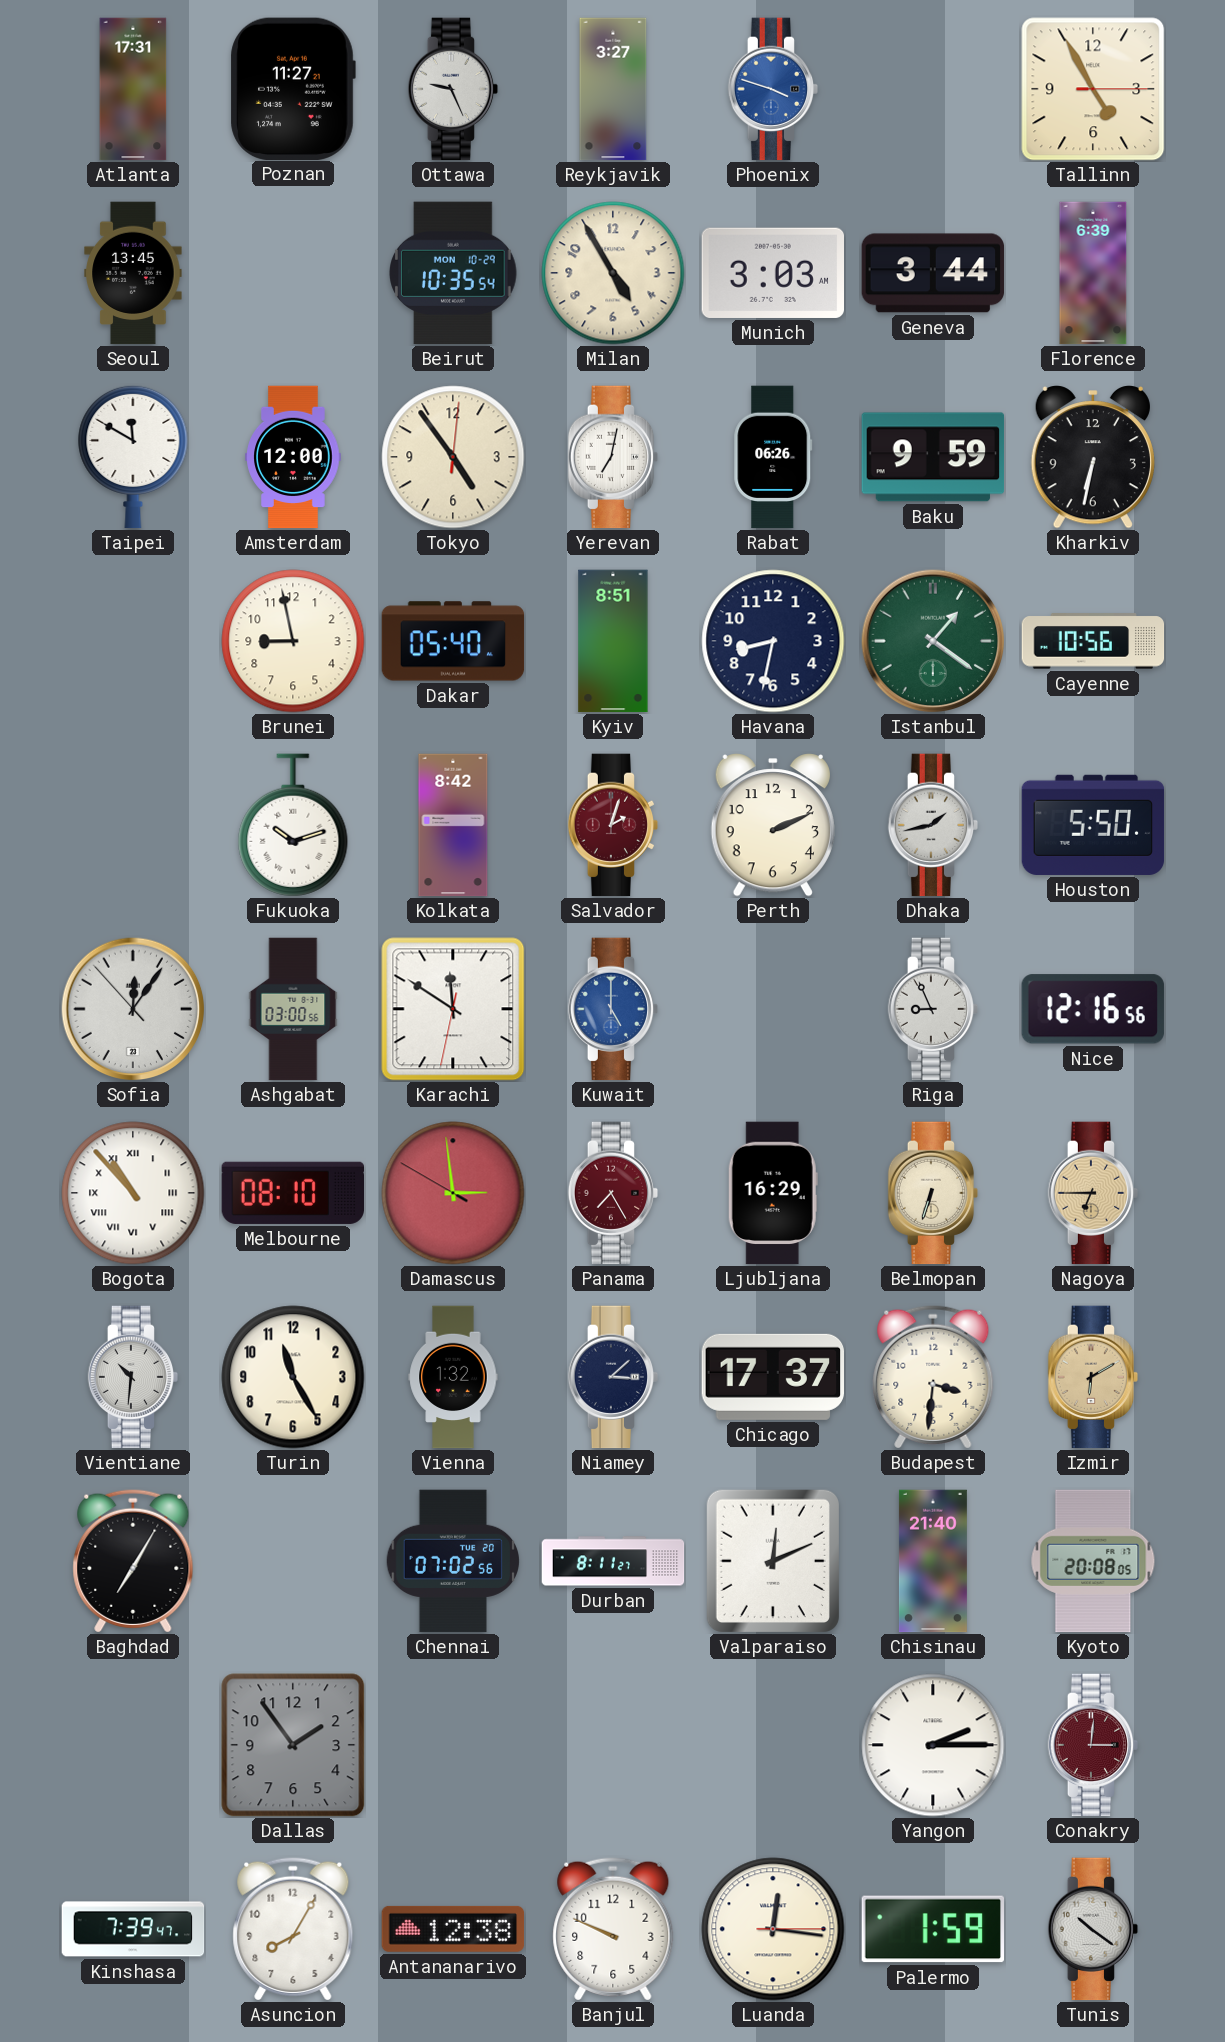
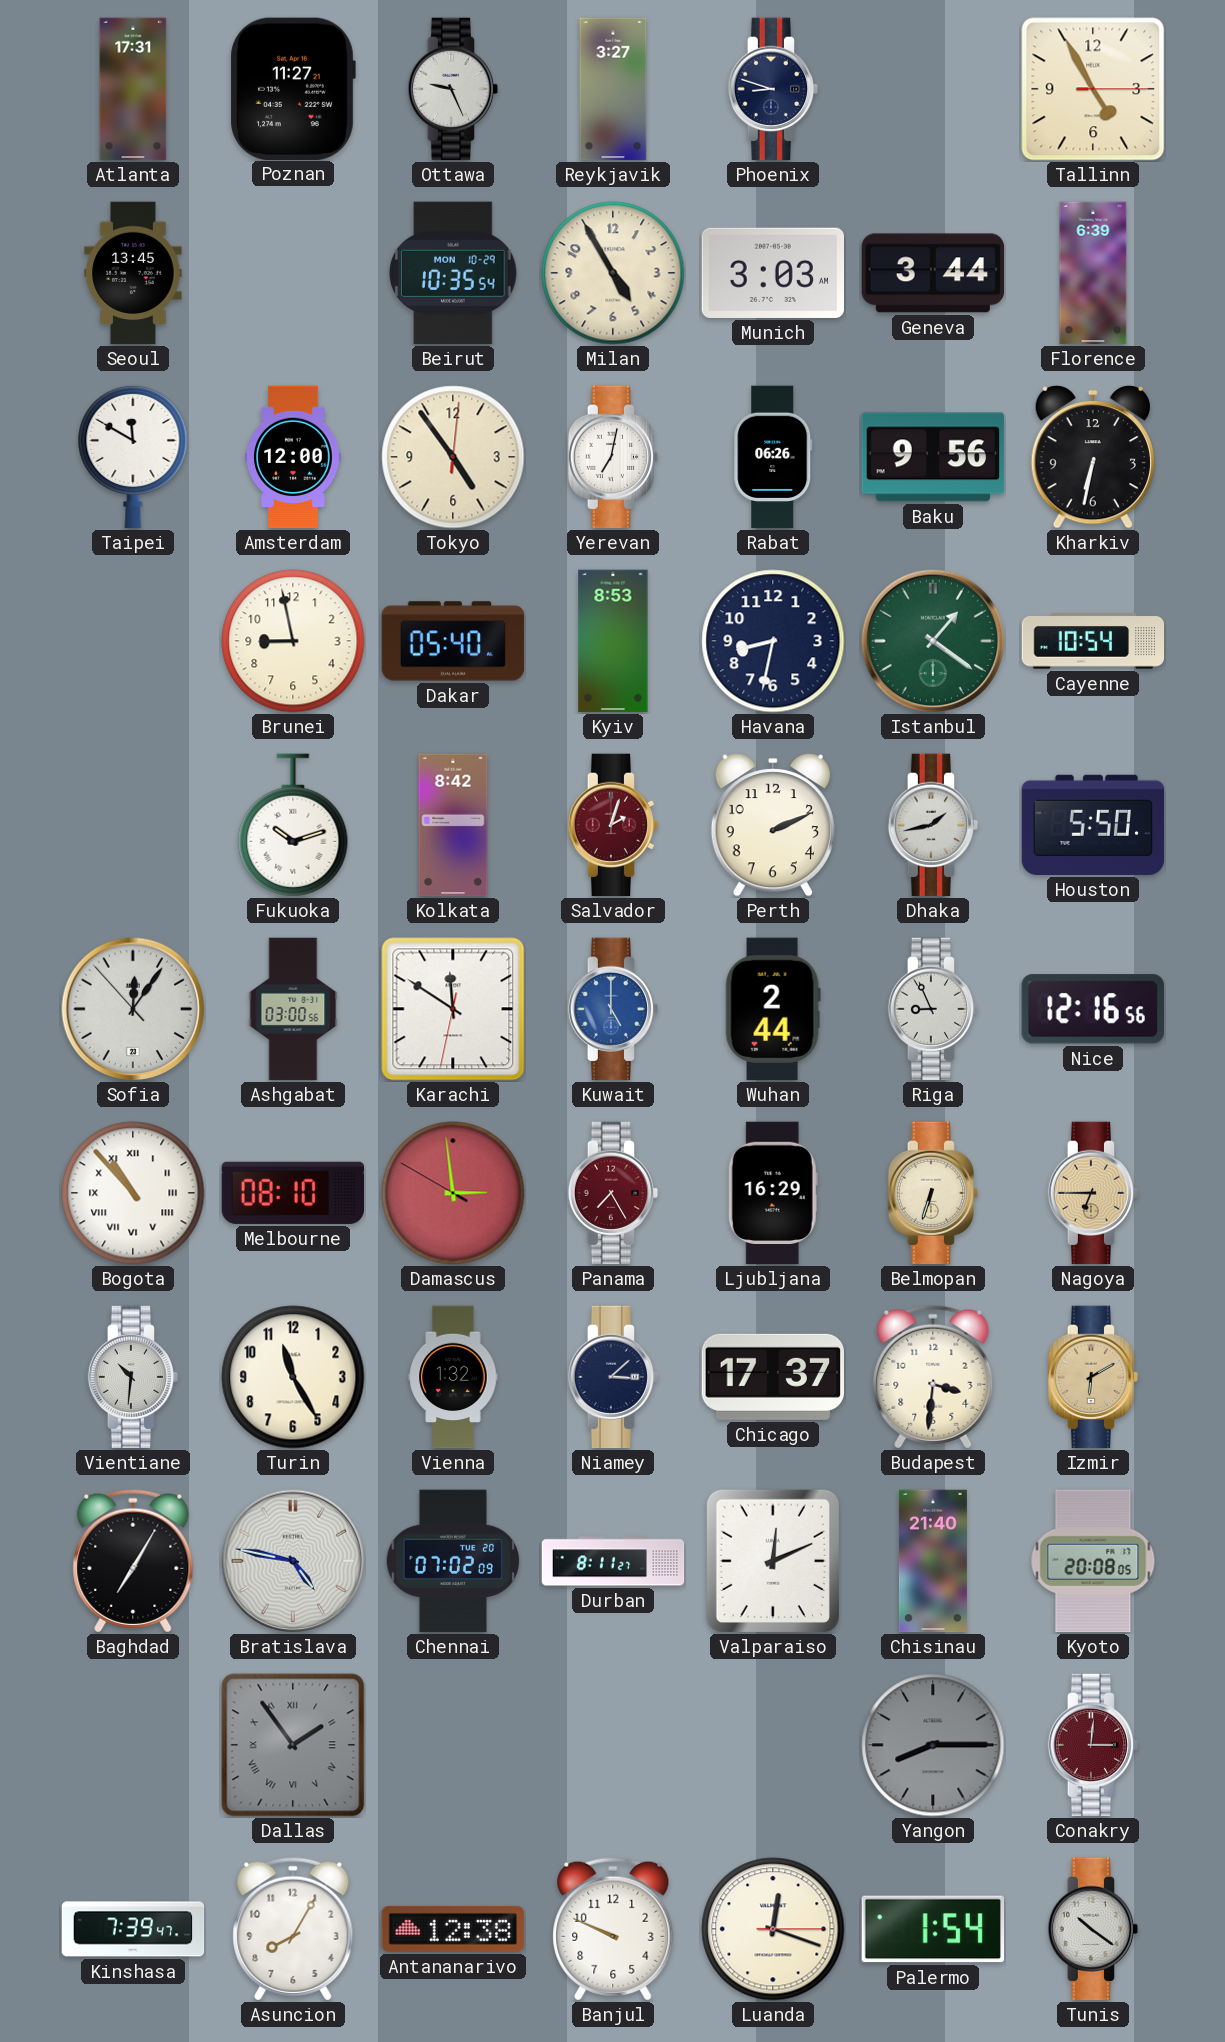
Phoenix: 3:48 -> 8:48 (773, 89)
Phoenix dial: blue -> navy (773, 89)
Baku: 9:59 -> 9:56 (933, 457)
Kyiv: 8:51 -> 8:53 (613, 641)
Cayenne: 10:56 -> 10:54 (1093, 641)
Wuhan: none -> 2:44 (773, 1009)
Bratislava: none -> 4:47 (293, 1561)
Chennai: 07:02:56 -> 07:02:09 (452, 1561)
Dallas numerals: Arabic -> Roman (293, 1745)
Yangon: 2:15 -> 8:15 (933, 1745)
Yangon dial: white -> grey (933, 1745)
Luanda: 12:16 -> 12:18 (773, 1929)
Palermo: 1:59 -> 1:54 (932, 1929)
